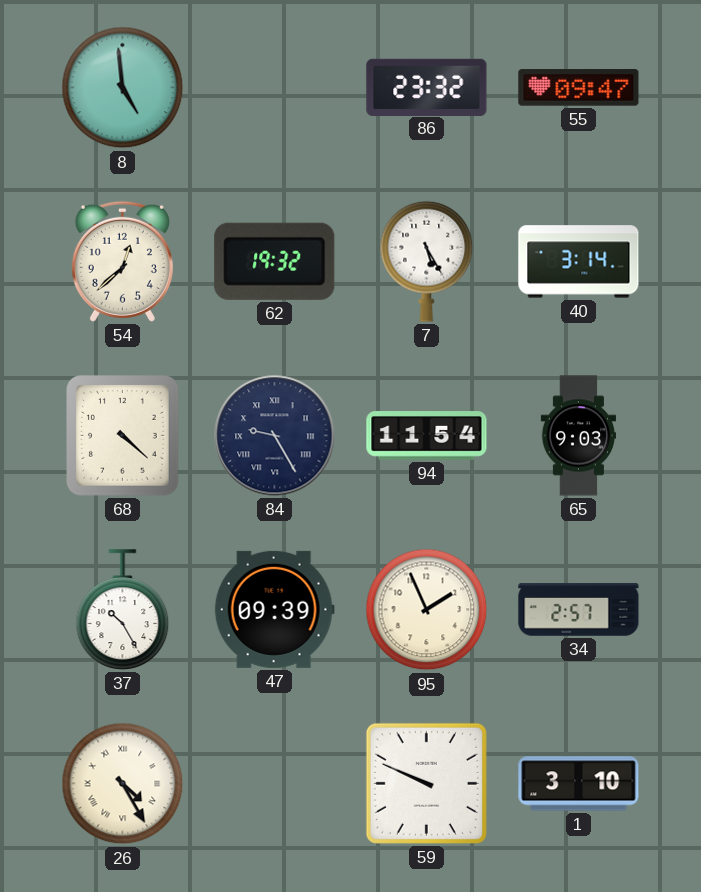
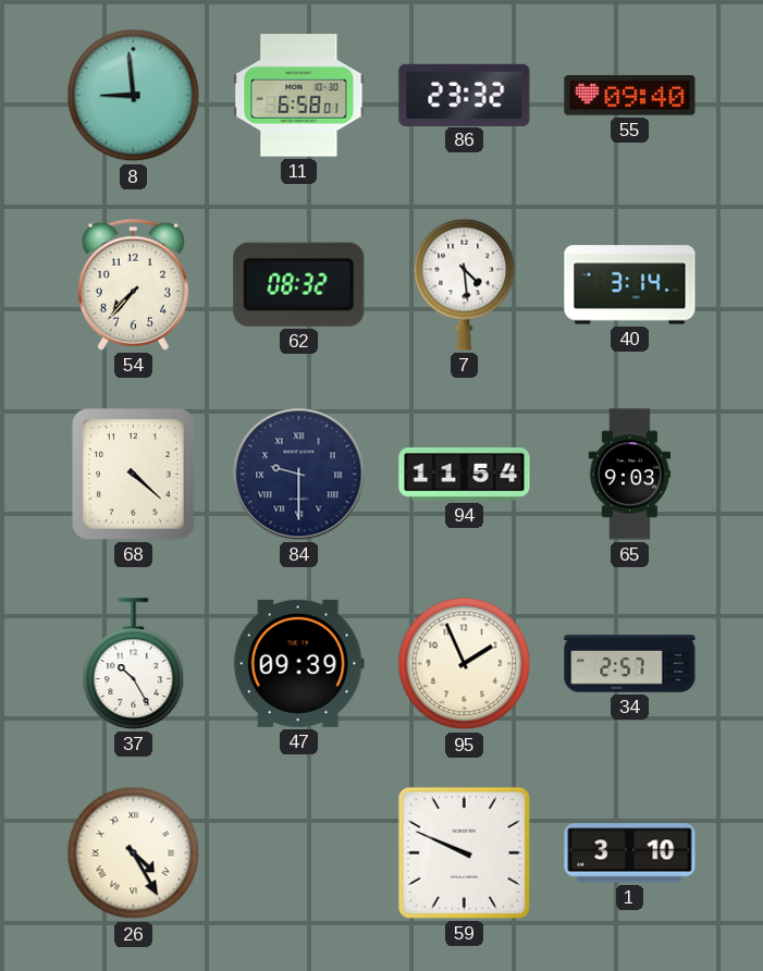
8: 4:59 -> 8:59 (134, 96)
11: none -> 6:58 (299, 96)
55: 09:47 -> 09:40 (630, 96)
54: 12:38 -> 7:37 (133, 284)
62: 19:32 -> 08:32 (299, 284)
7: 5:25 -> 4:29 (465, 284)
84: 9:25 -> 9:30 (299, 475)
